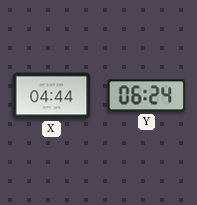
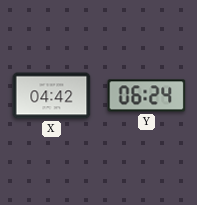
X: 04:44 -> 04:42 (52, 96)
